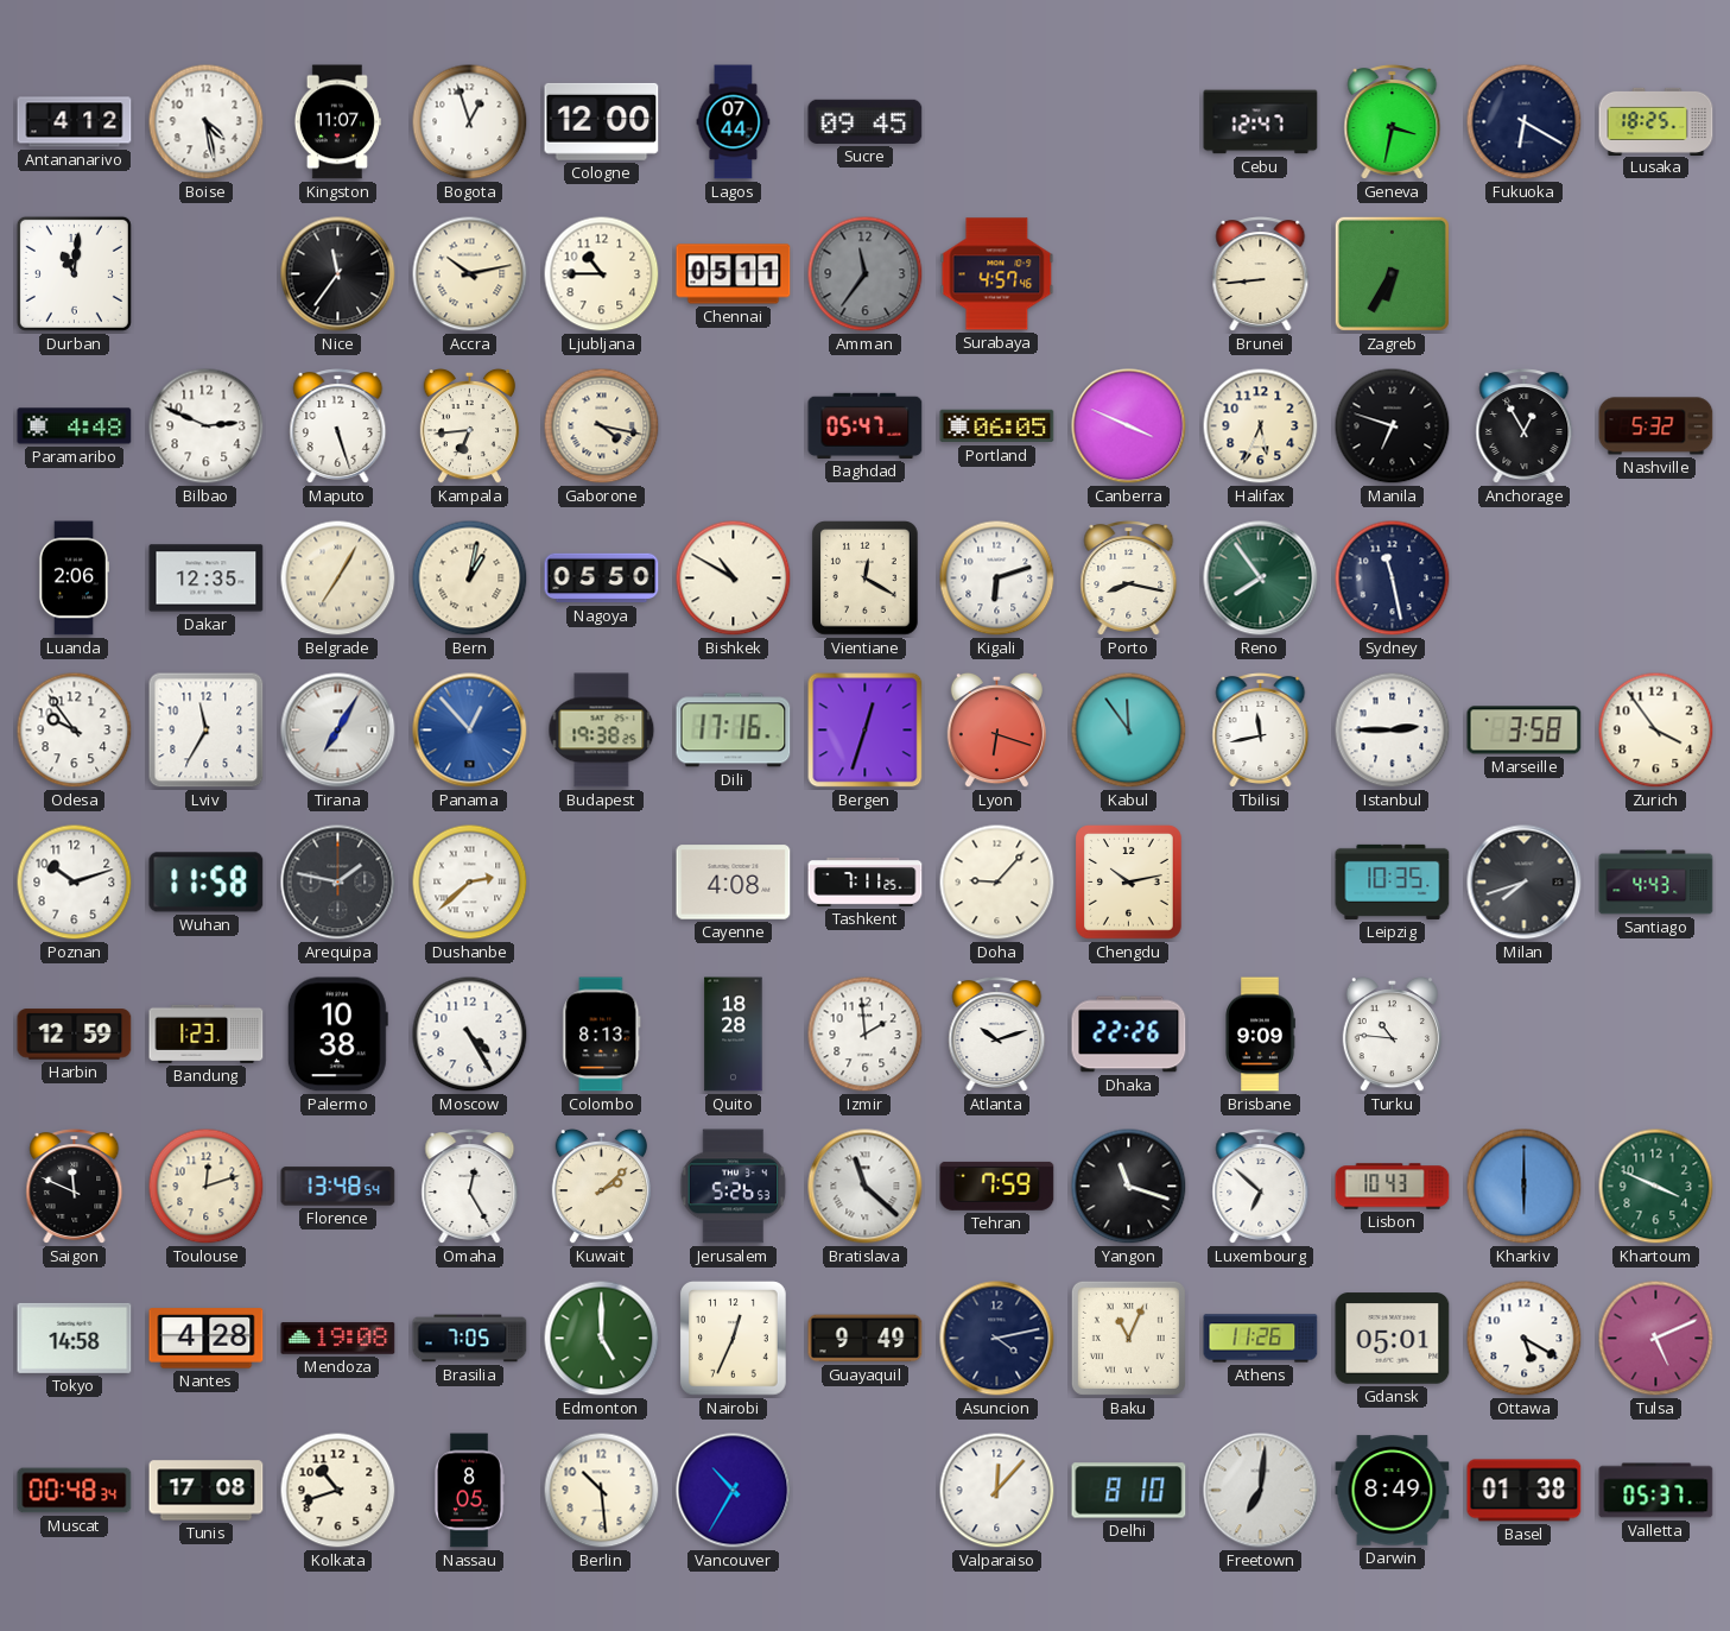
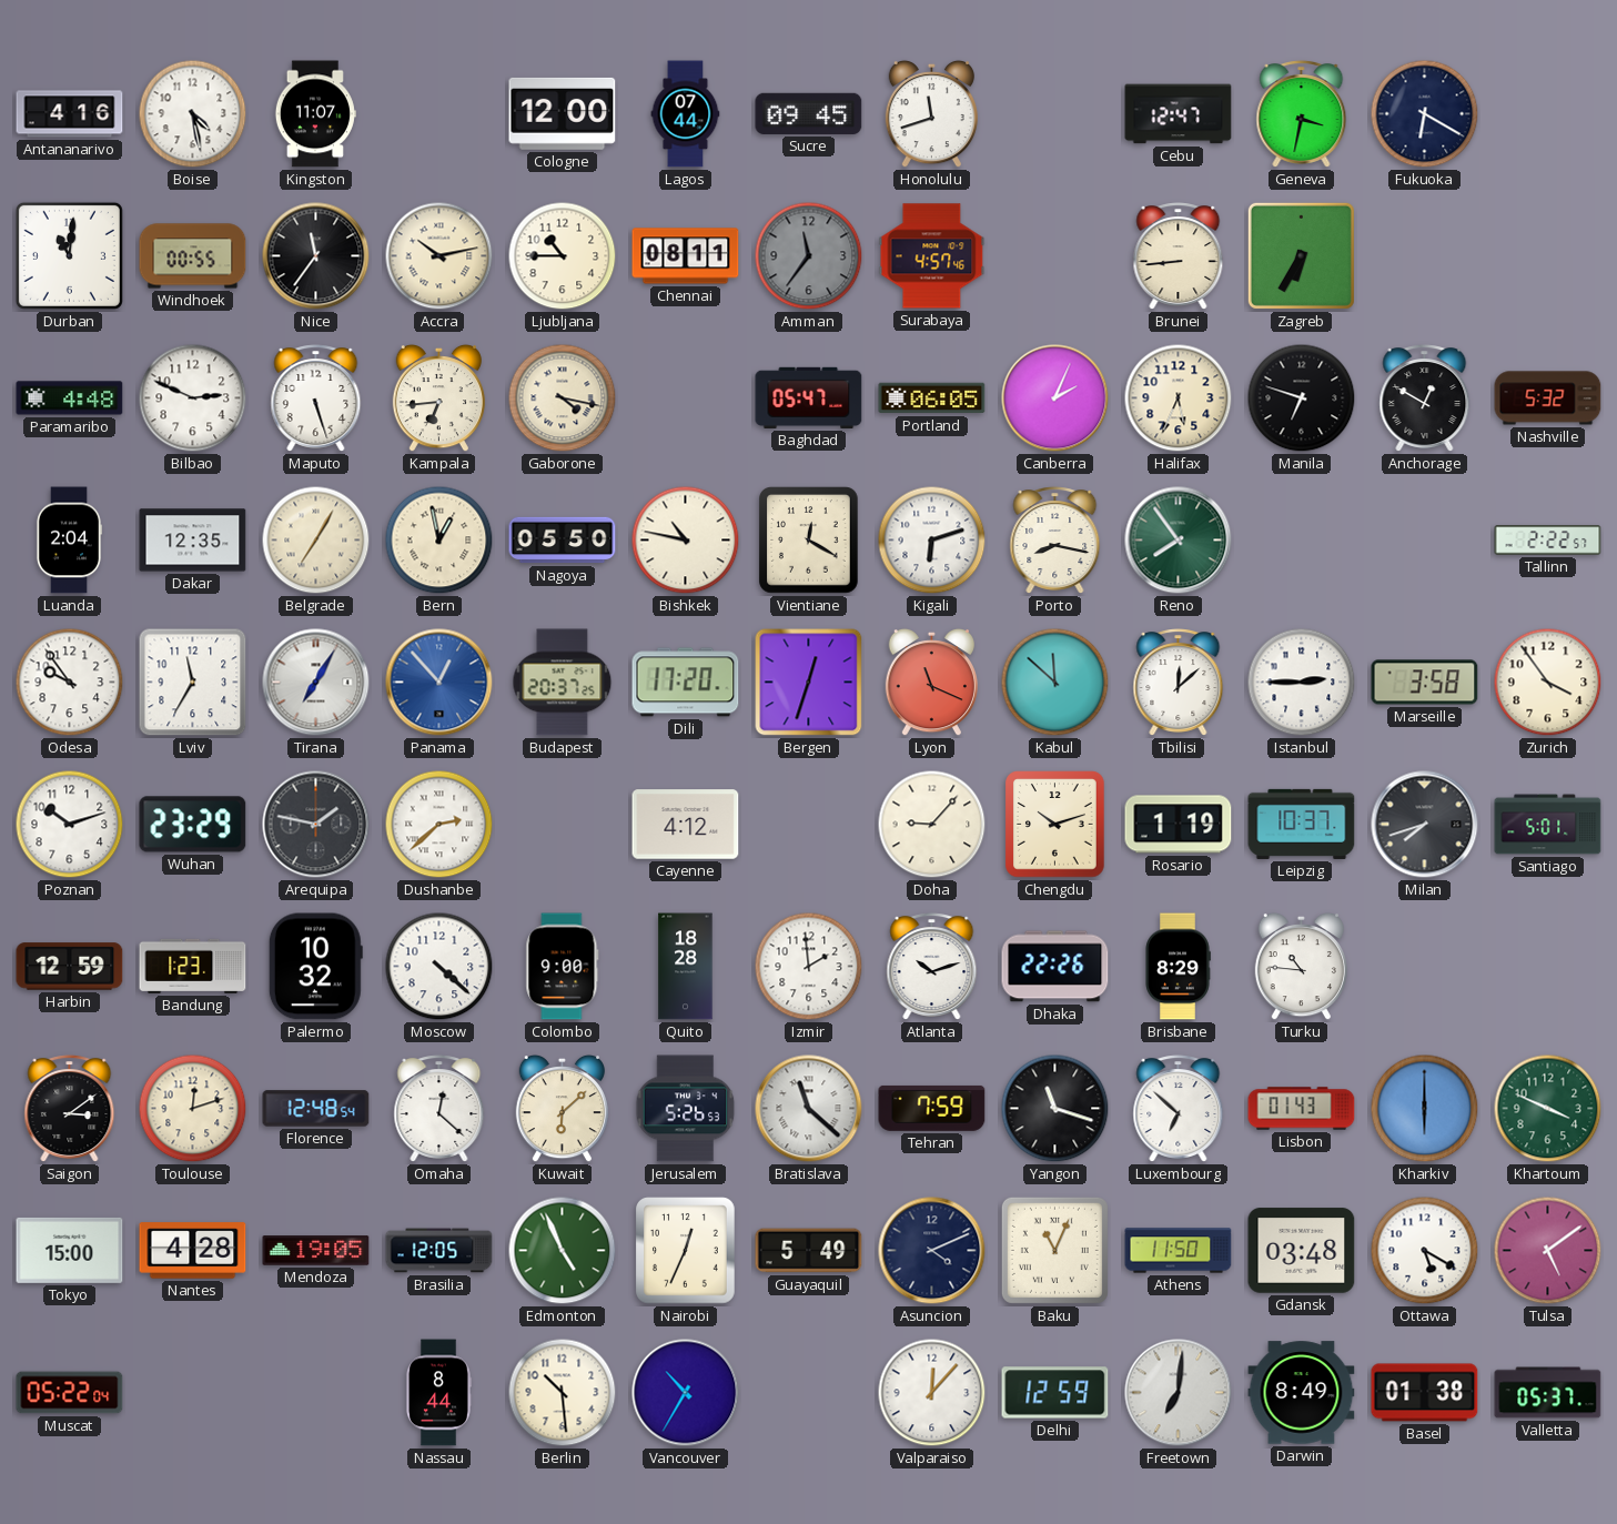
Antananarivo: 4:12 -> 4:16 (70, 114)
Bogota: 12:57 -> none (470, 122)
Honolulu: none -> 11:42 (931, 114)
Lusaka: 18:25 -> none (1656, 121)
Windhoek: none -> 00:55 (193, 256)
Chennai: 05:11 -> 08:11 (686, 256)
Canberra: 3:49 -> 2:04 (1055, 398)
Anchorage: 12:55 -> 12:50 (1425, 398)
Luanda: 2:06 -> 2:04 (69, 541)
Bern: 1:02 -> 12:58 (439, 541)
Bishkek: 10:50 -> 10:47 (686, 541)
Sydney: 11:28 -> none (1393, 579)
Tallinn: none -> 2:22 (1548, 541)
Budapest: 19:38 -> 20:37 (563, 683)
Dili: 17:16 -> 17:20 (686, 683)
Lyon: 6:18 -> 11:19 (931, 683)
Kabul: 11:54 -> 11:52 (1055, 683)
Tbilisi: 11:43 -> 12:08 (1179, 683)
Wuhan: 11:58 -> 23:29 (193, 825)
Cayenne: 4:08 -> 4:12 (686, 825)
Tashkent: 7:11 -> none (866, 883)
Chengdu: 10:13 -> 10:12 (1055, 825)
Rosario: none -> 1:19 (1179, 825)
Leipzig: 10:35 -> 10:37 (1302, 824)
Santiago: 4:43 -> 5:01 (1548, 825)
Palermo: 10:38 -> 10:32 (315, 967)
Moscow: 4:25 -> 4:22 (439, 967)
Colombo: 8:13 -> 9:00 (563, 967)
Brisbane: 9:09 -> 8:29 (1178, 967)
Saigon: 11:49 -> 3:09 (70, 1109)
Florence: 13:48 -> 12:48 (316, 1109)
Omaha: 12:25 -> 12:22 (439, 1109)
Kuwait: 2:08 -> 6:08 (562, 1109)
Lisbon: 10:43 -> 01:43 (1302, 1109)
Tokyo: 14:58 -> 15:00 (70, 1250)
Mendoza: 19:08 -> 19:05 (316, 1251)
Brasilia: 7:05 -> 12:05 (439, 1251)
Edmonton: 5:00 -> 4:56 (563, 1251)
Guayaquil: 9:49 -> 5:49 (809, 1251)
Asuncion: 4:13 -> 4:11 (932, 1251)
Athens: 11:26 -> 11:50 (1179, 1251)
Gdansk: 05:01 -> 03:48 (1302, 1251)
Tulsa: 5:11 -> 5:09 (1548, 1251)
Muscat: 00:48 -> 05:22 (70, 1393)
Tunis: 17:08 -> none (207, 1491)
Kolkata: 10:42 -> none (338, 1491)
Nassau: 8:05 -> 8:44 (438, 1393)
Delhi: 8:10 -> 12:59 (1055, 1393)
